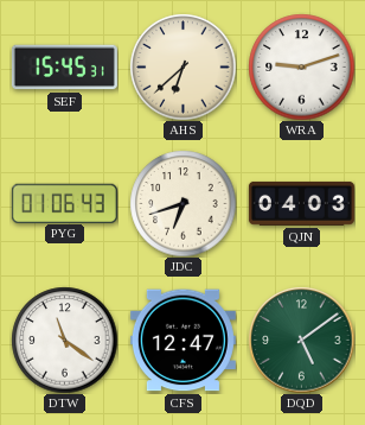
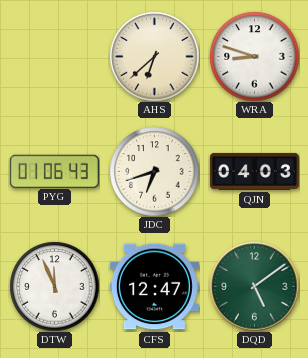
SEF: 15:45 -> none (64, 68)
WRA: 9:12 -> 8:48 (254, 56)
DTW: 11:21 -> 11:56 (54, 286)
